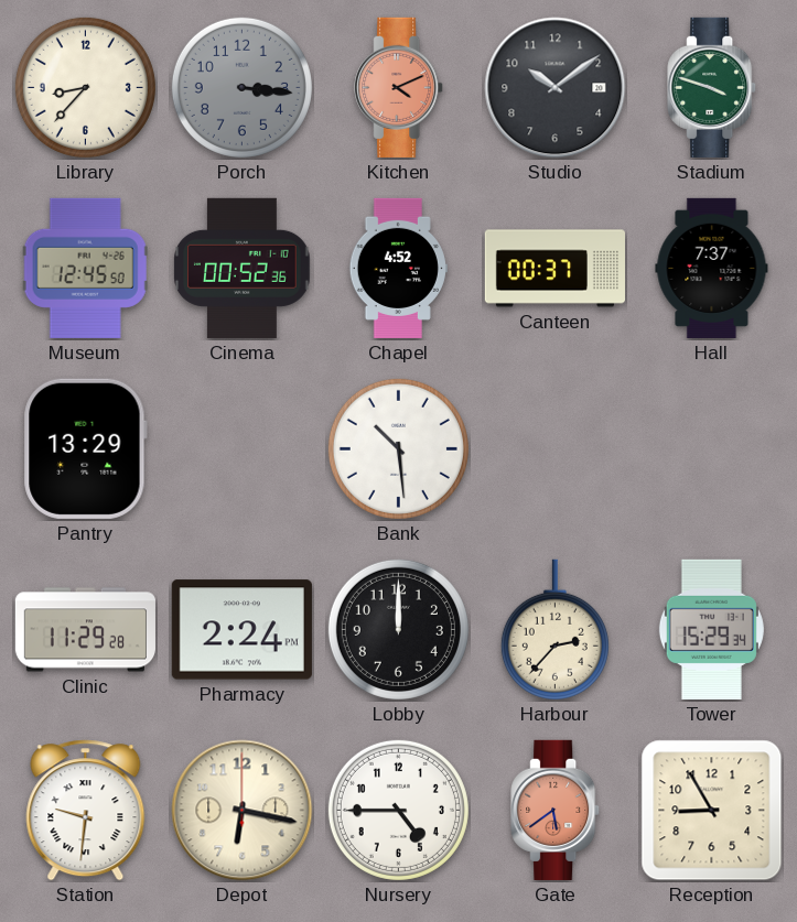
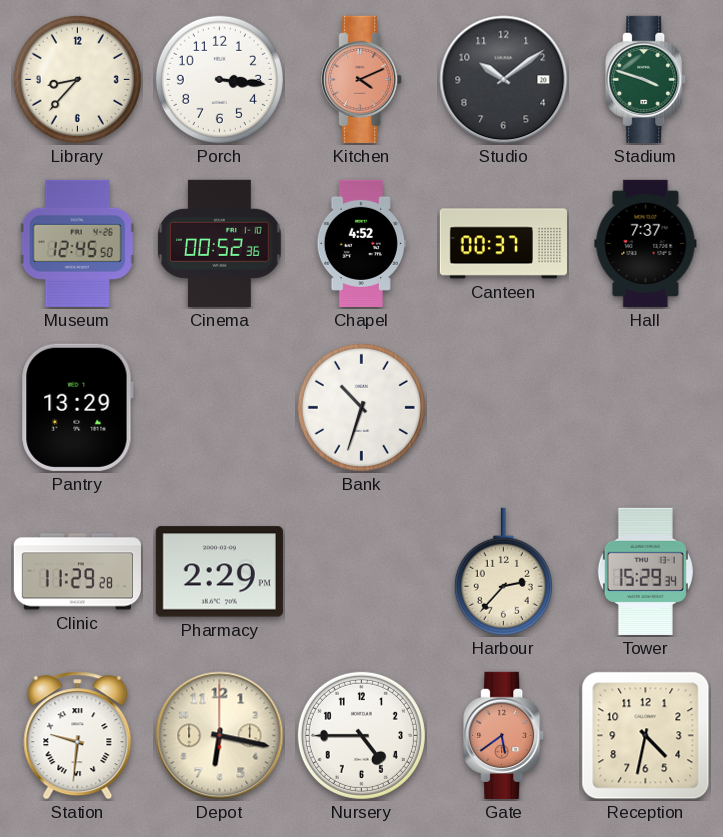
Porch dial: grey -> white (219, 79)
Bank: 10:29 -> 10:33 (361, 407)
Pharmacy: 2:24 -> 2:29 (219, 572)
Lobby: 12:00 -> none (398, 629)
Reception: 8:55 -> 4:32 (646, 736)
